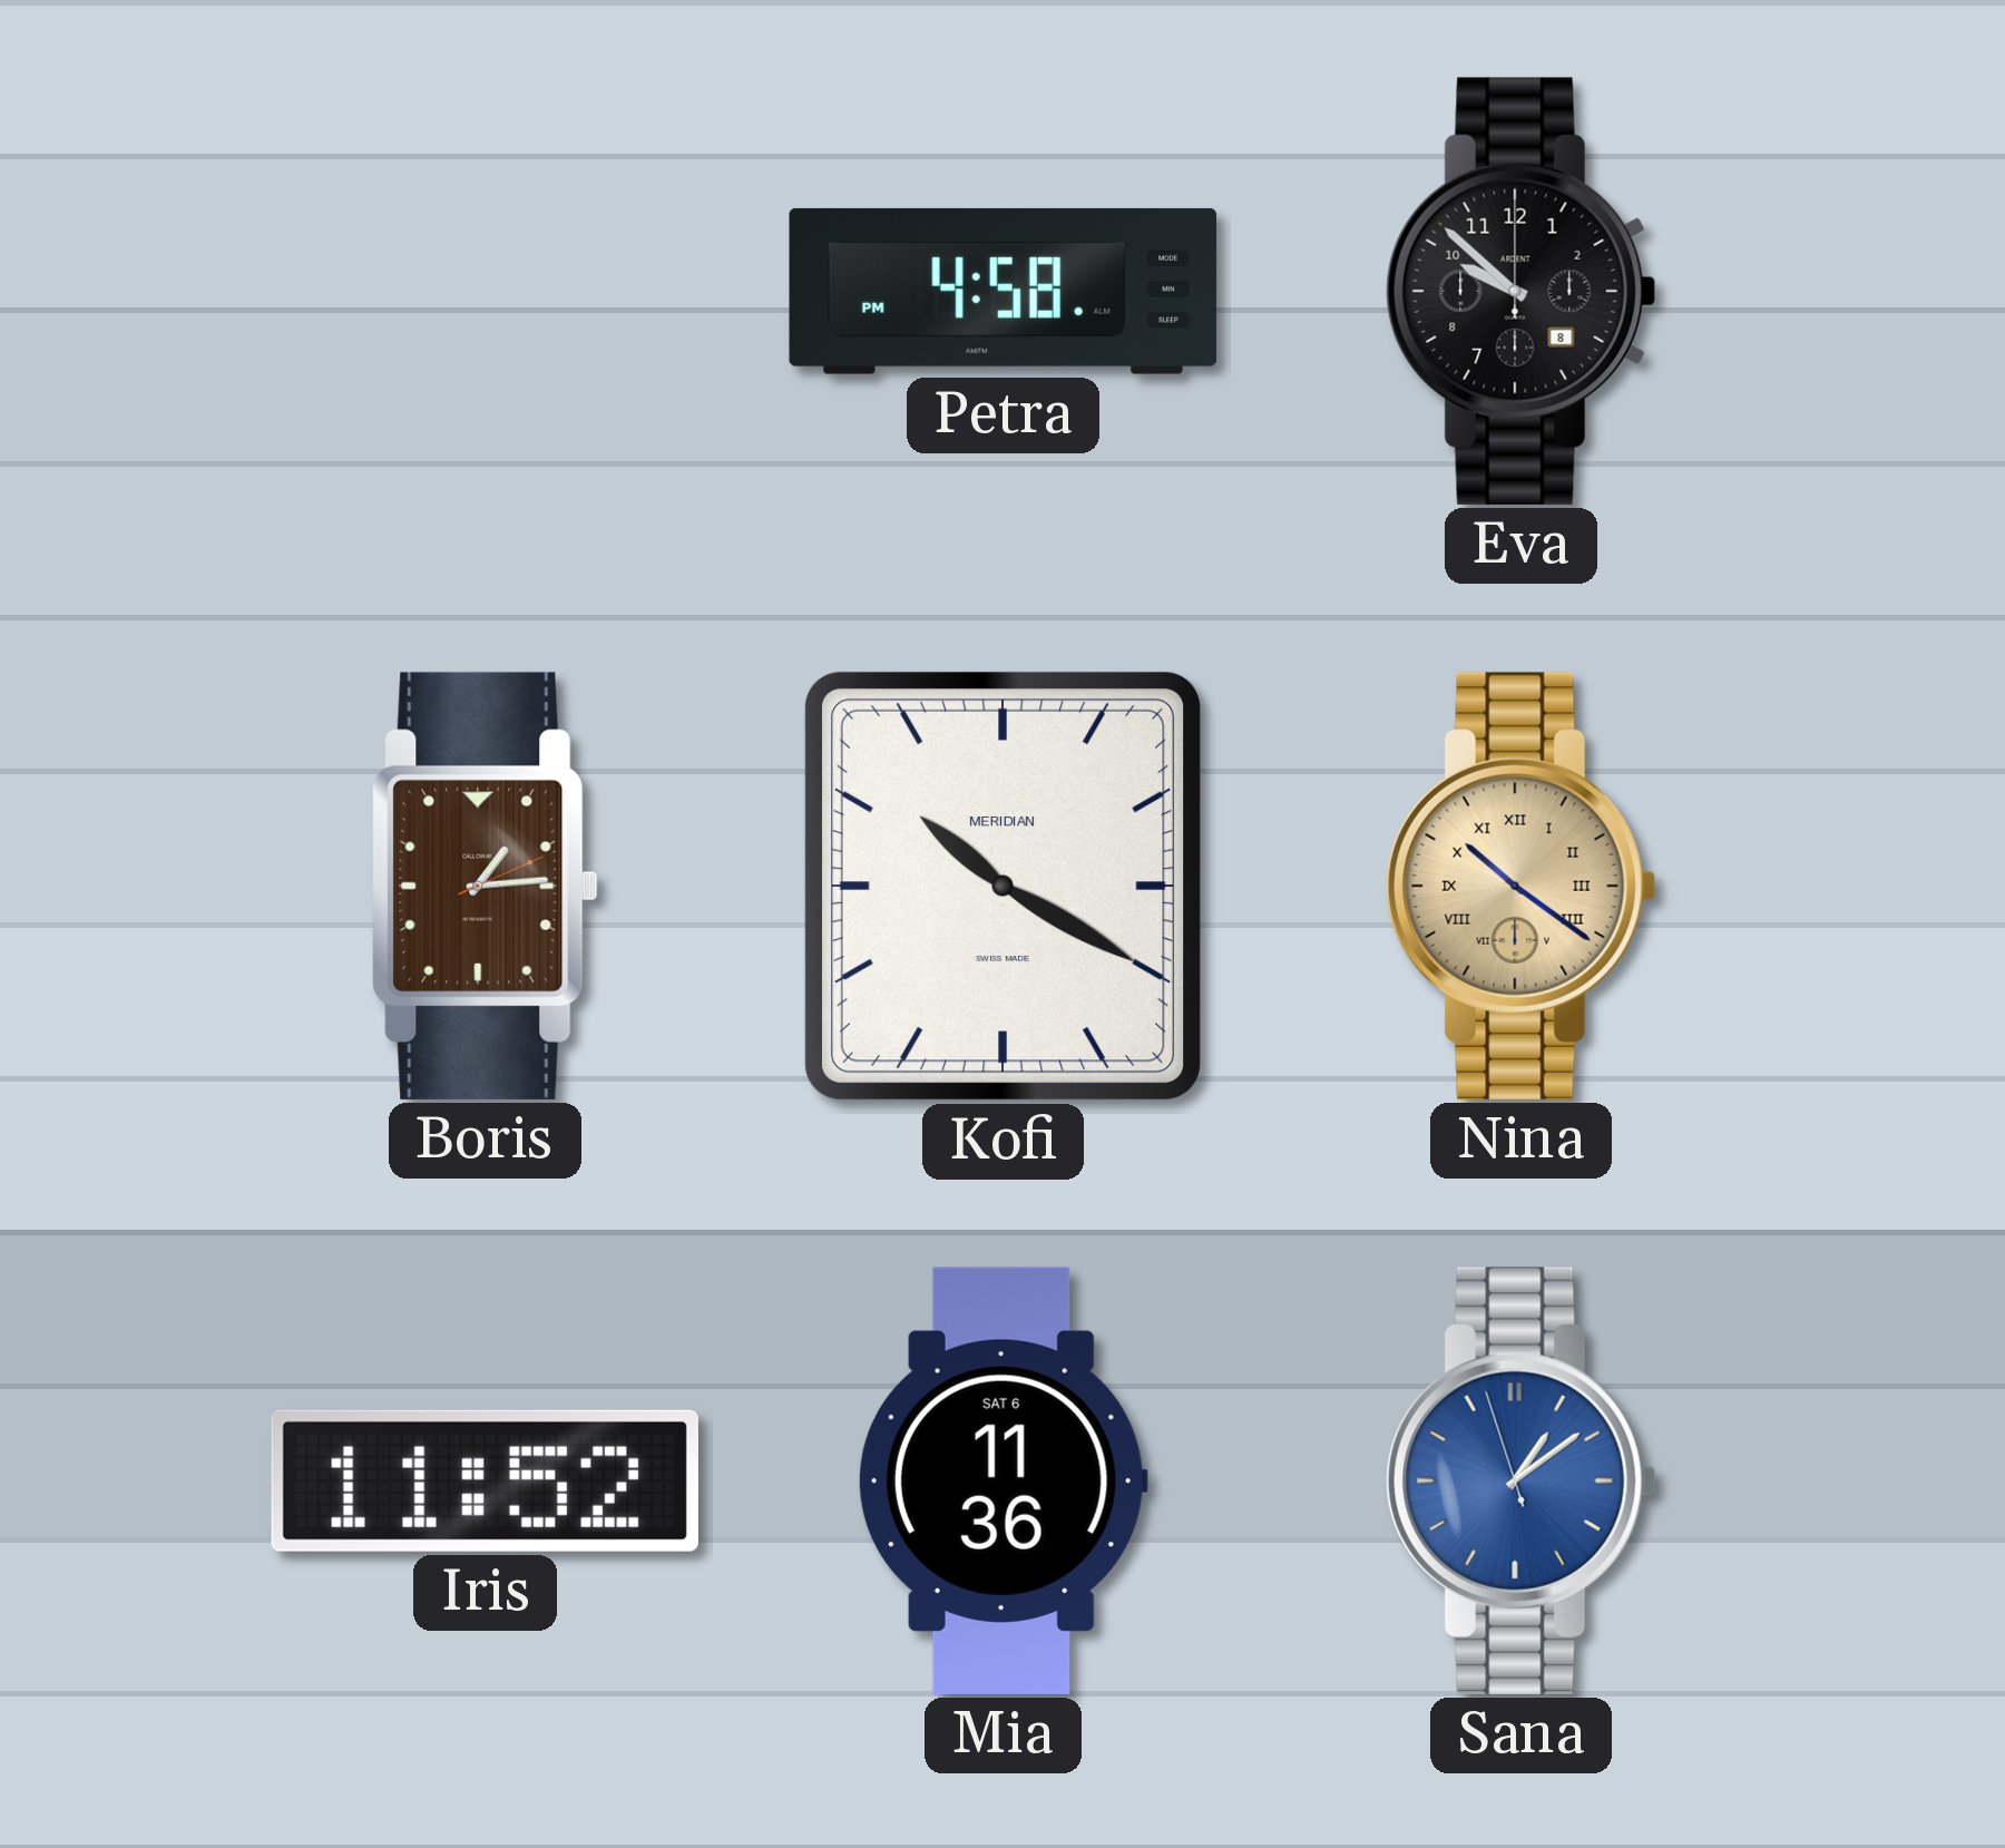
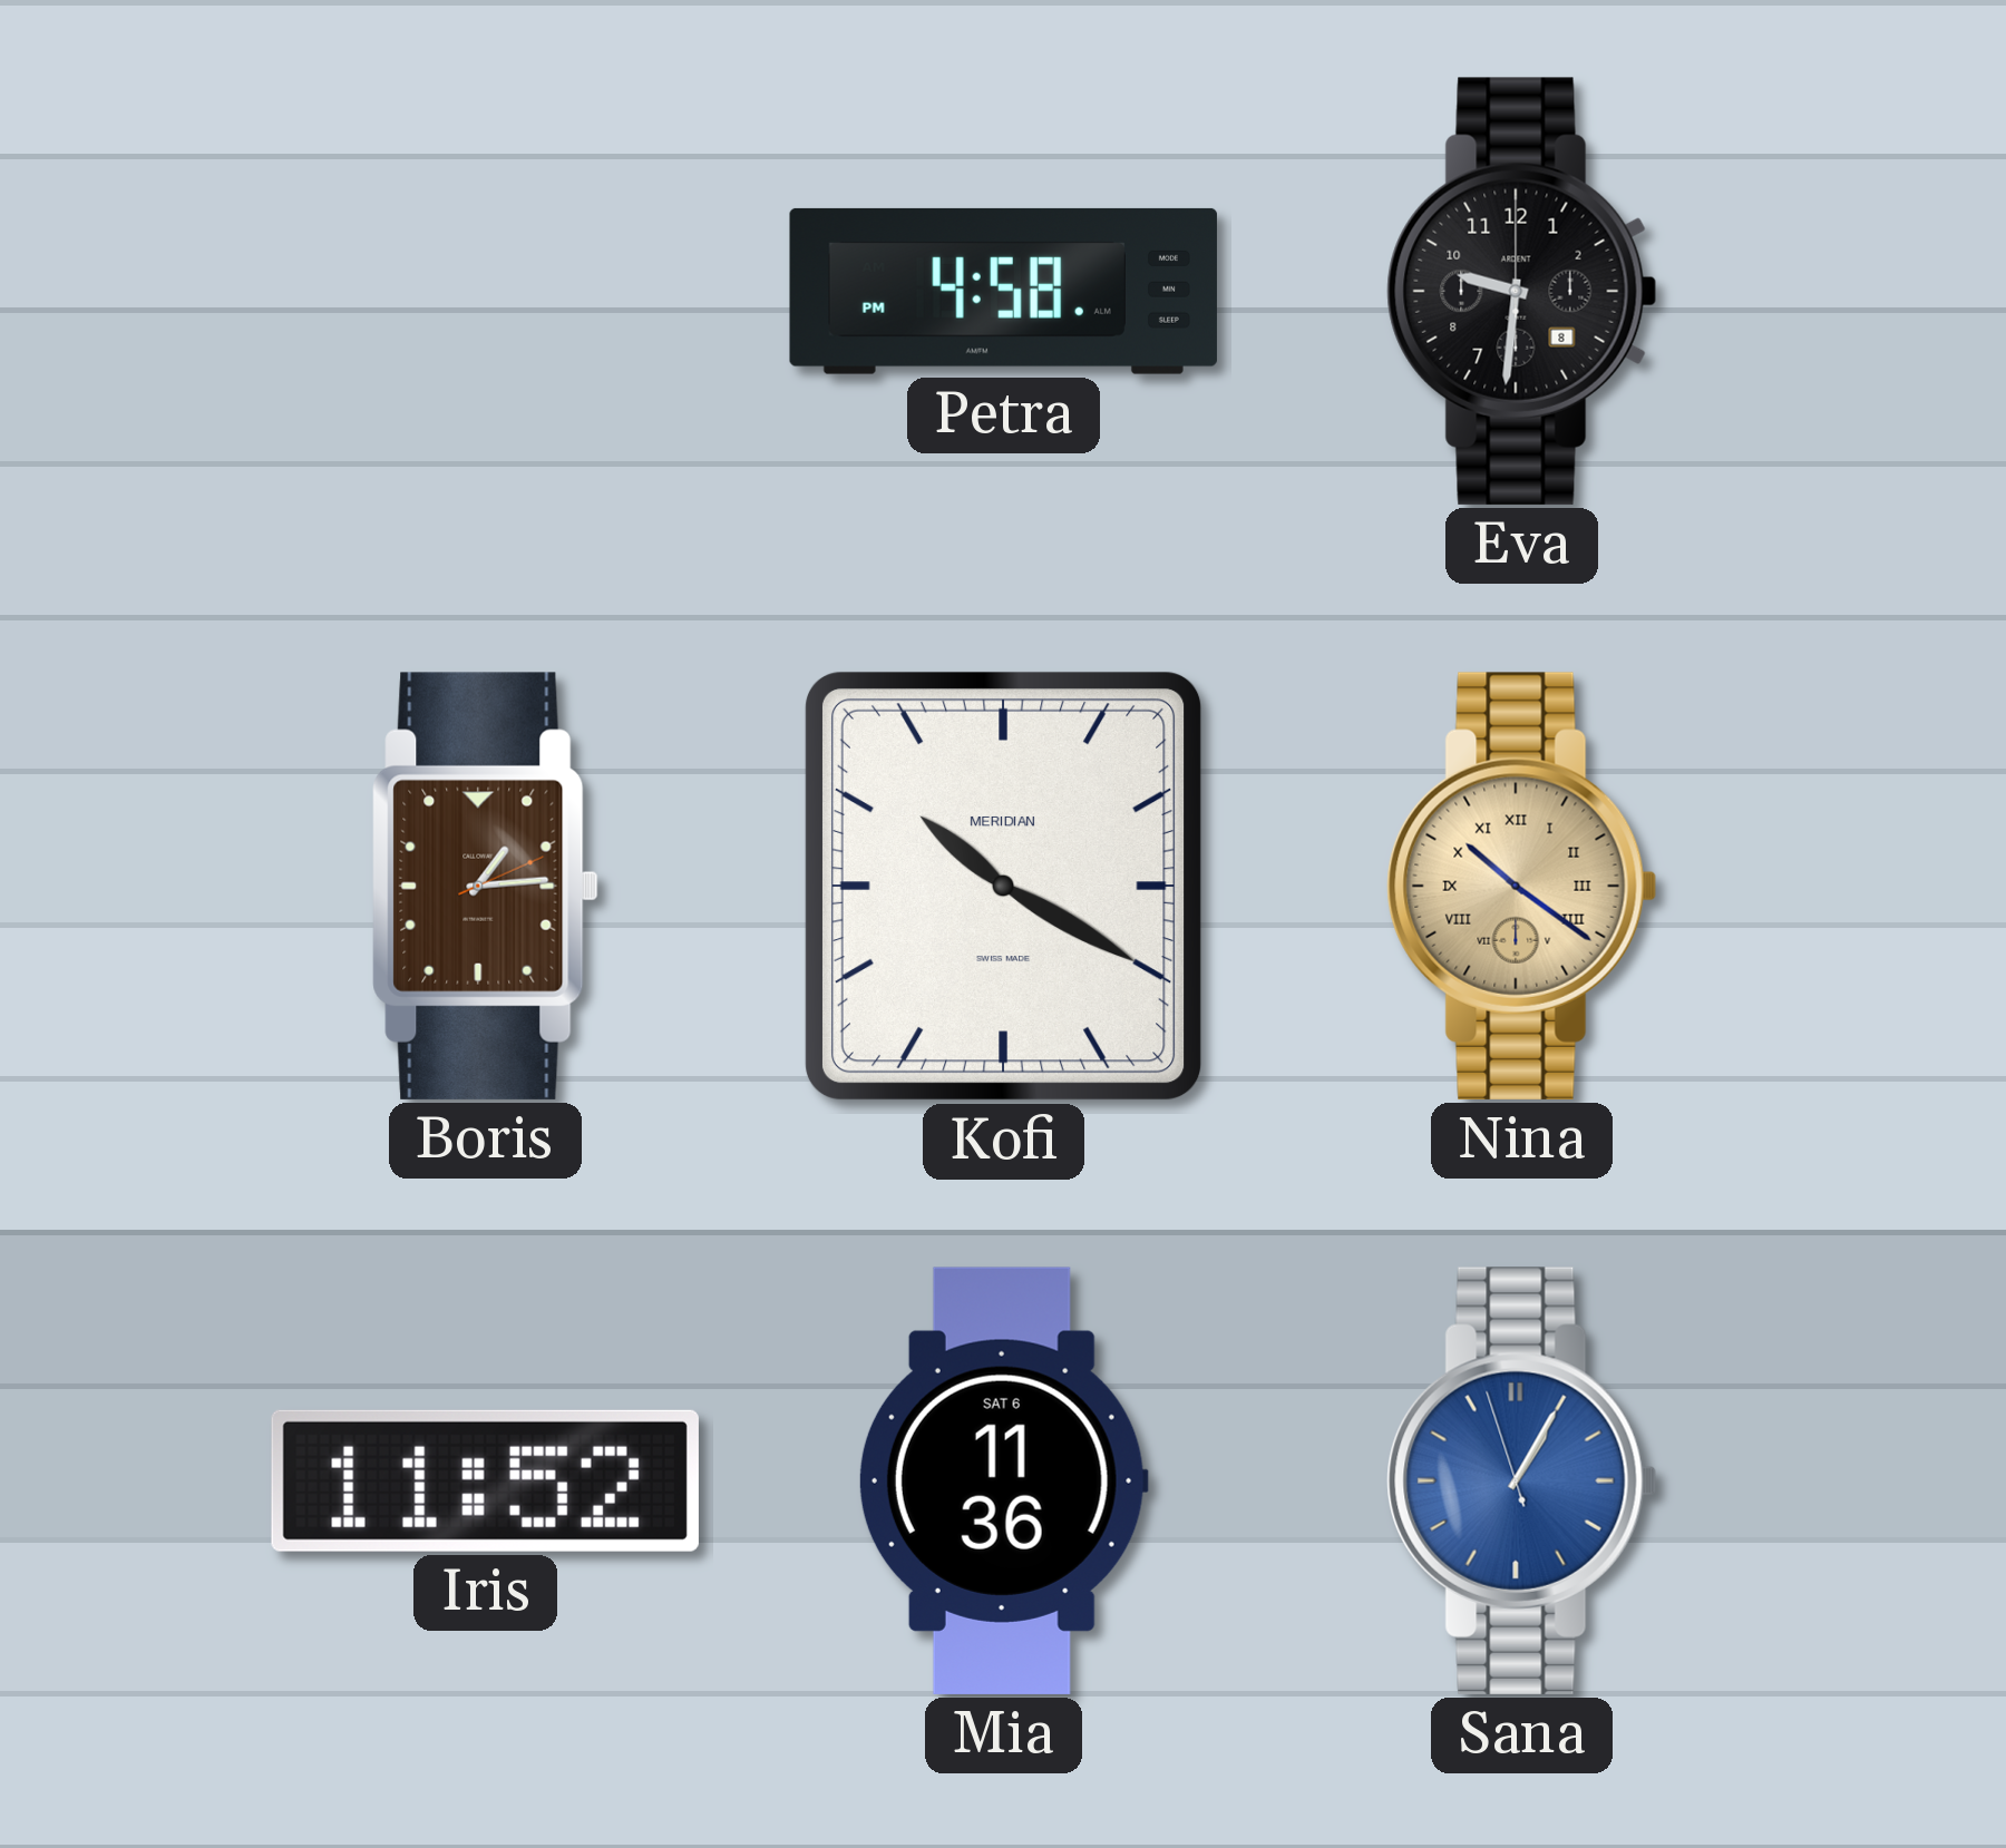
Eva: 9:52 -> 9:31 (1522, 291)
Sana: 1:08 -> 1:04 (1522, 1480)
